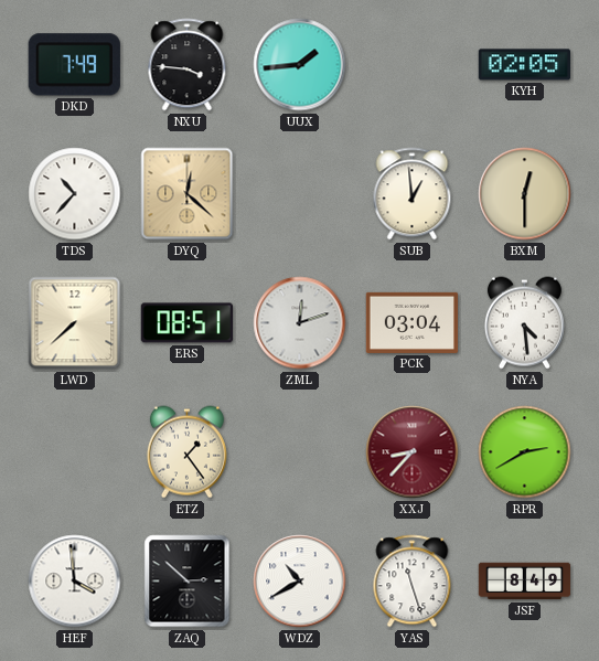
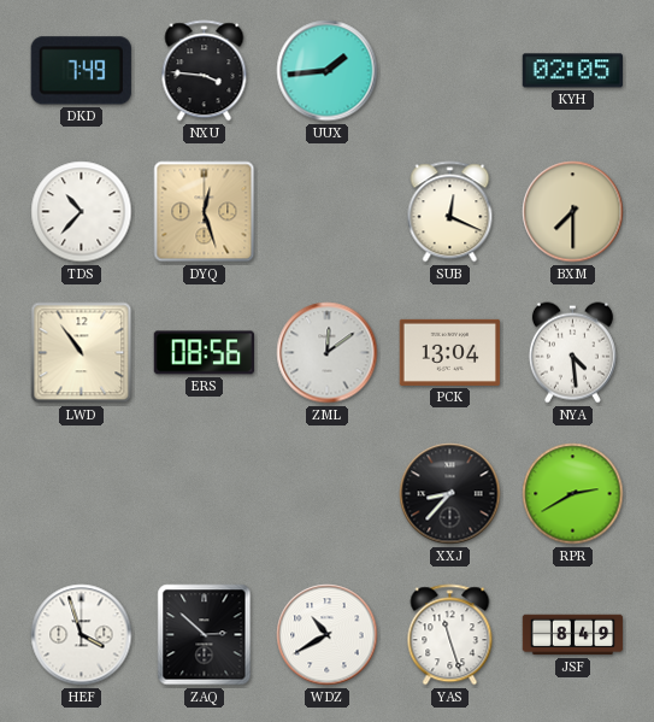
DYQ: 12:22 -> 12:27 (205, 212)
SUB: 12:59 -> 12:19 (450, 212)
BXM: 12:30 -> 7:30 (573, 212)
LWD: 7:38 -> 10:54 (82, 353)
ERS: 08:51 -> 08:56 (204, 353)
ZML: 12:12 -> 12:09 (328, 353)
PCK: 03:04 -> 13:04 (450, 352)
ETZ: 1:24 -> none (186, 452)
XXJ dial: burgundy -> black (450, 494)
HEF: 3:59 -> 3:57 (82, 635)
